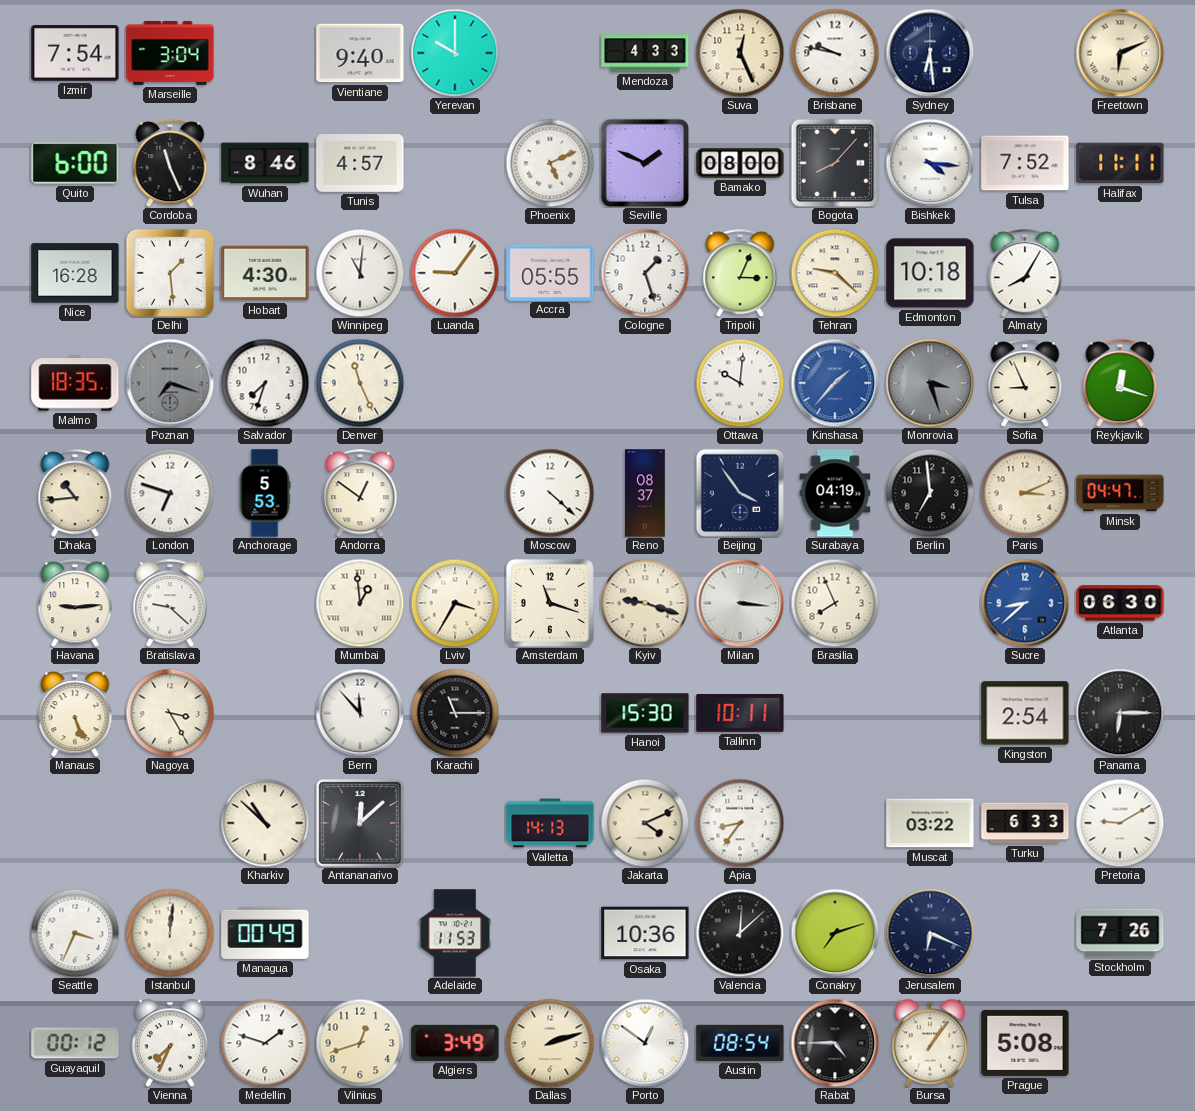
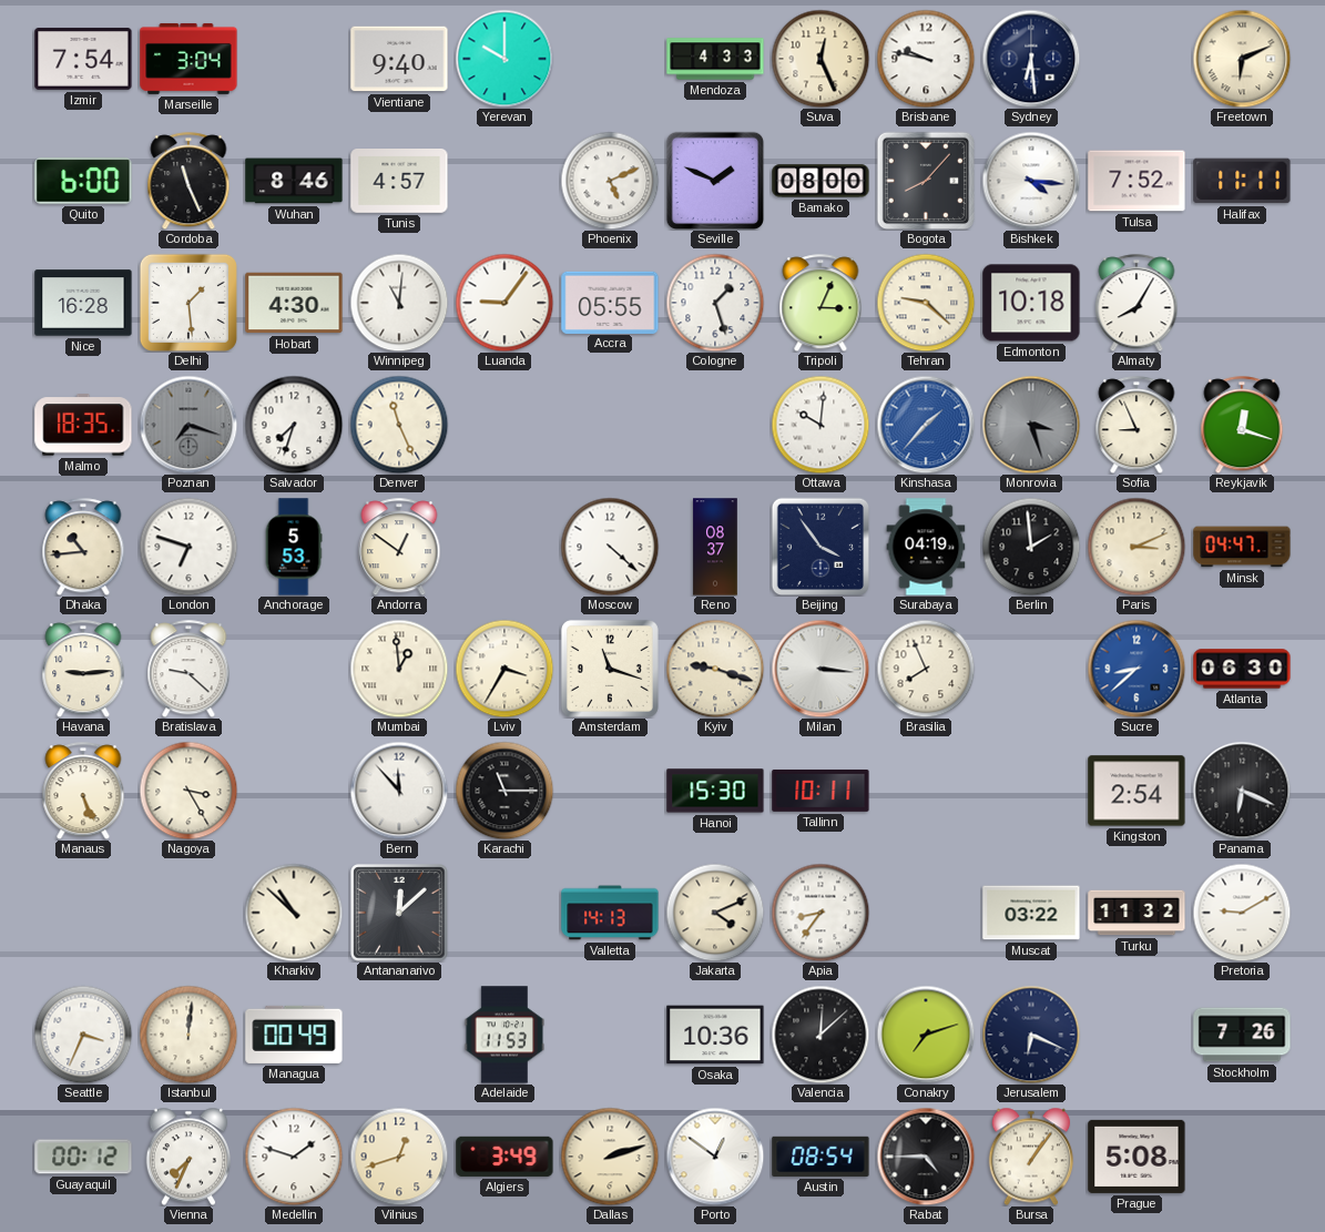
Berlin: 6:59 -> 1:59 (1031, 547)
Panama: 6:15 -> 6:19 (1242, 791)
Turku: 6:33 -> 11:32 (1137, 913)
